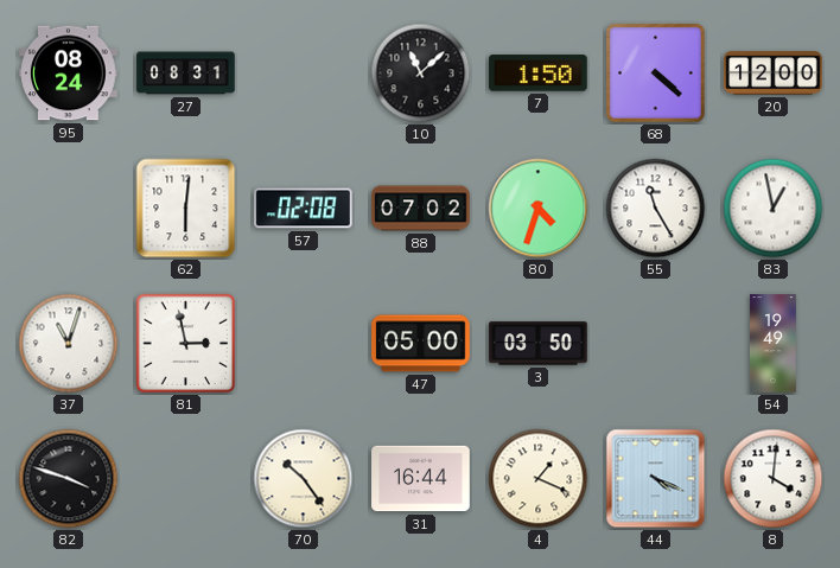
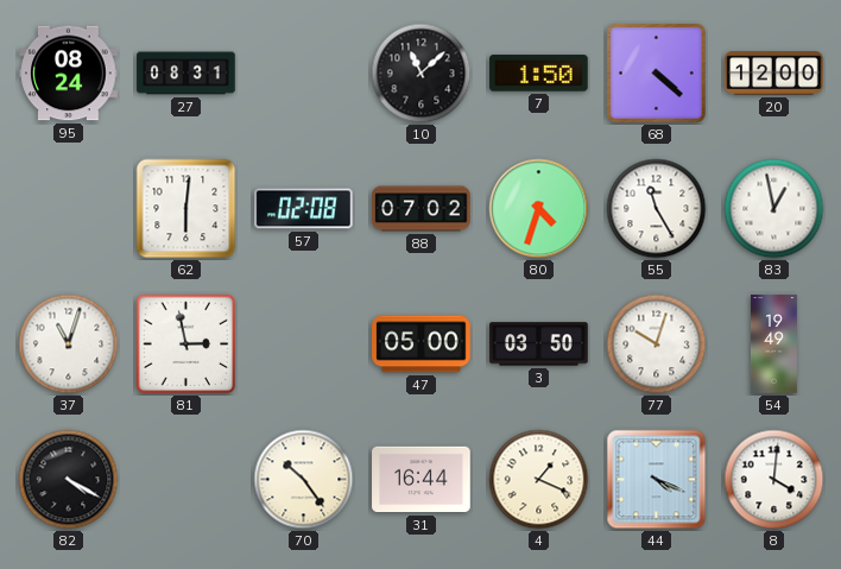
77: none -> 10:03 (657, 344)
82: 3:48 -> 4:20 (69, 480)
